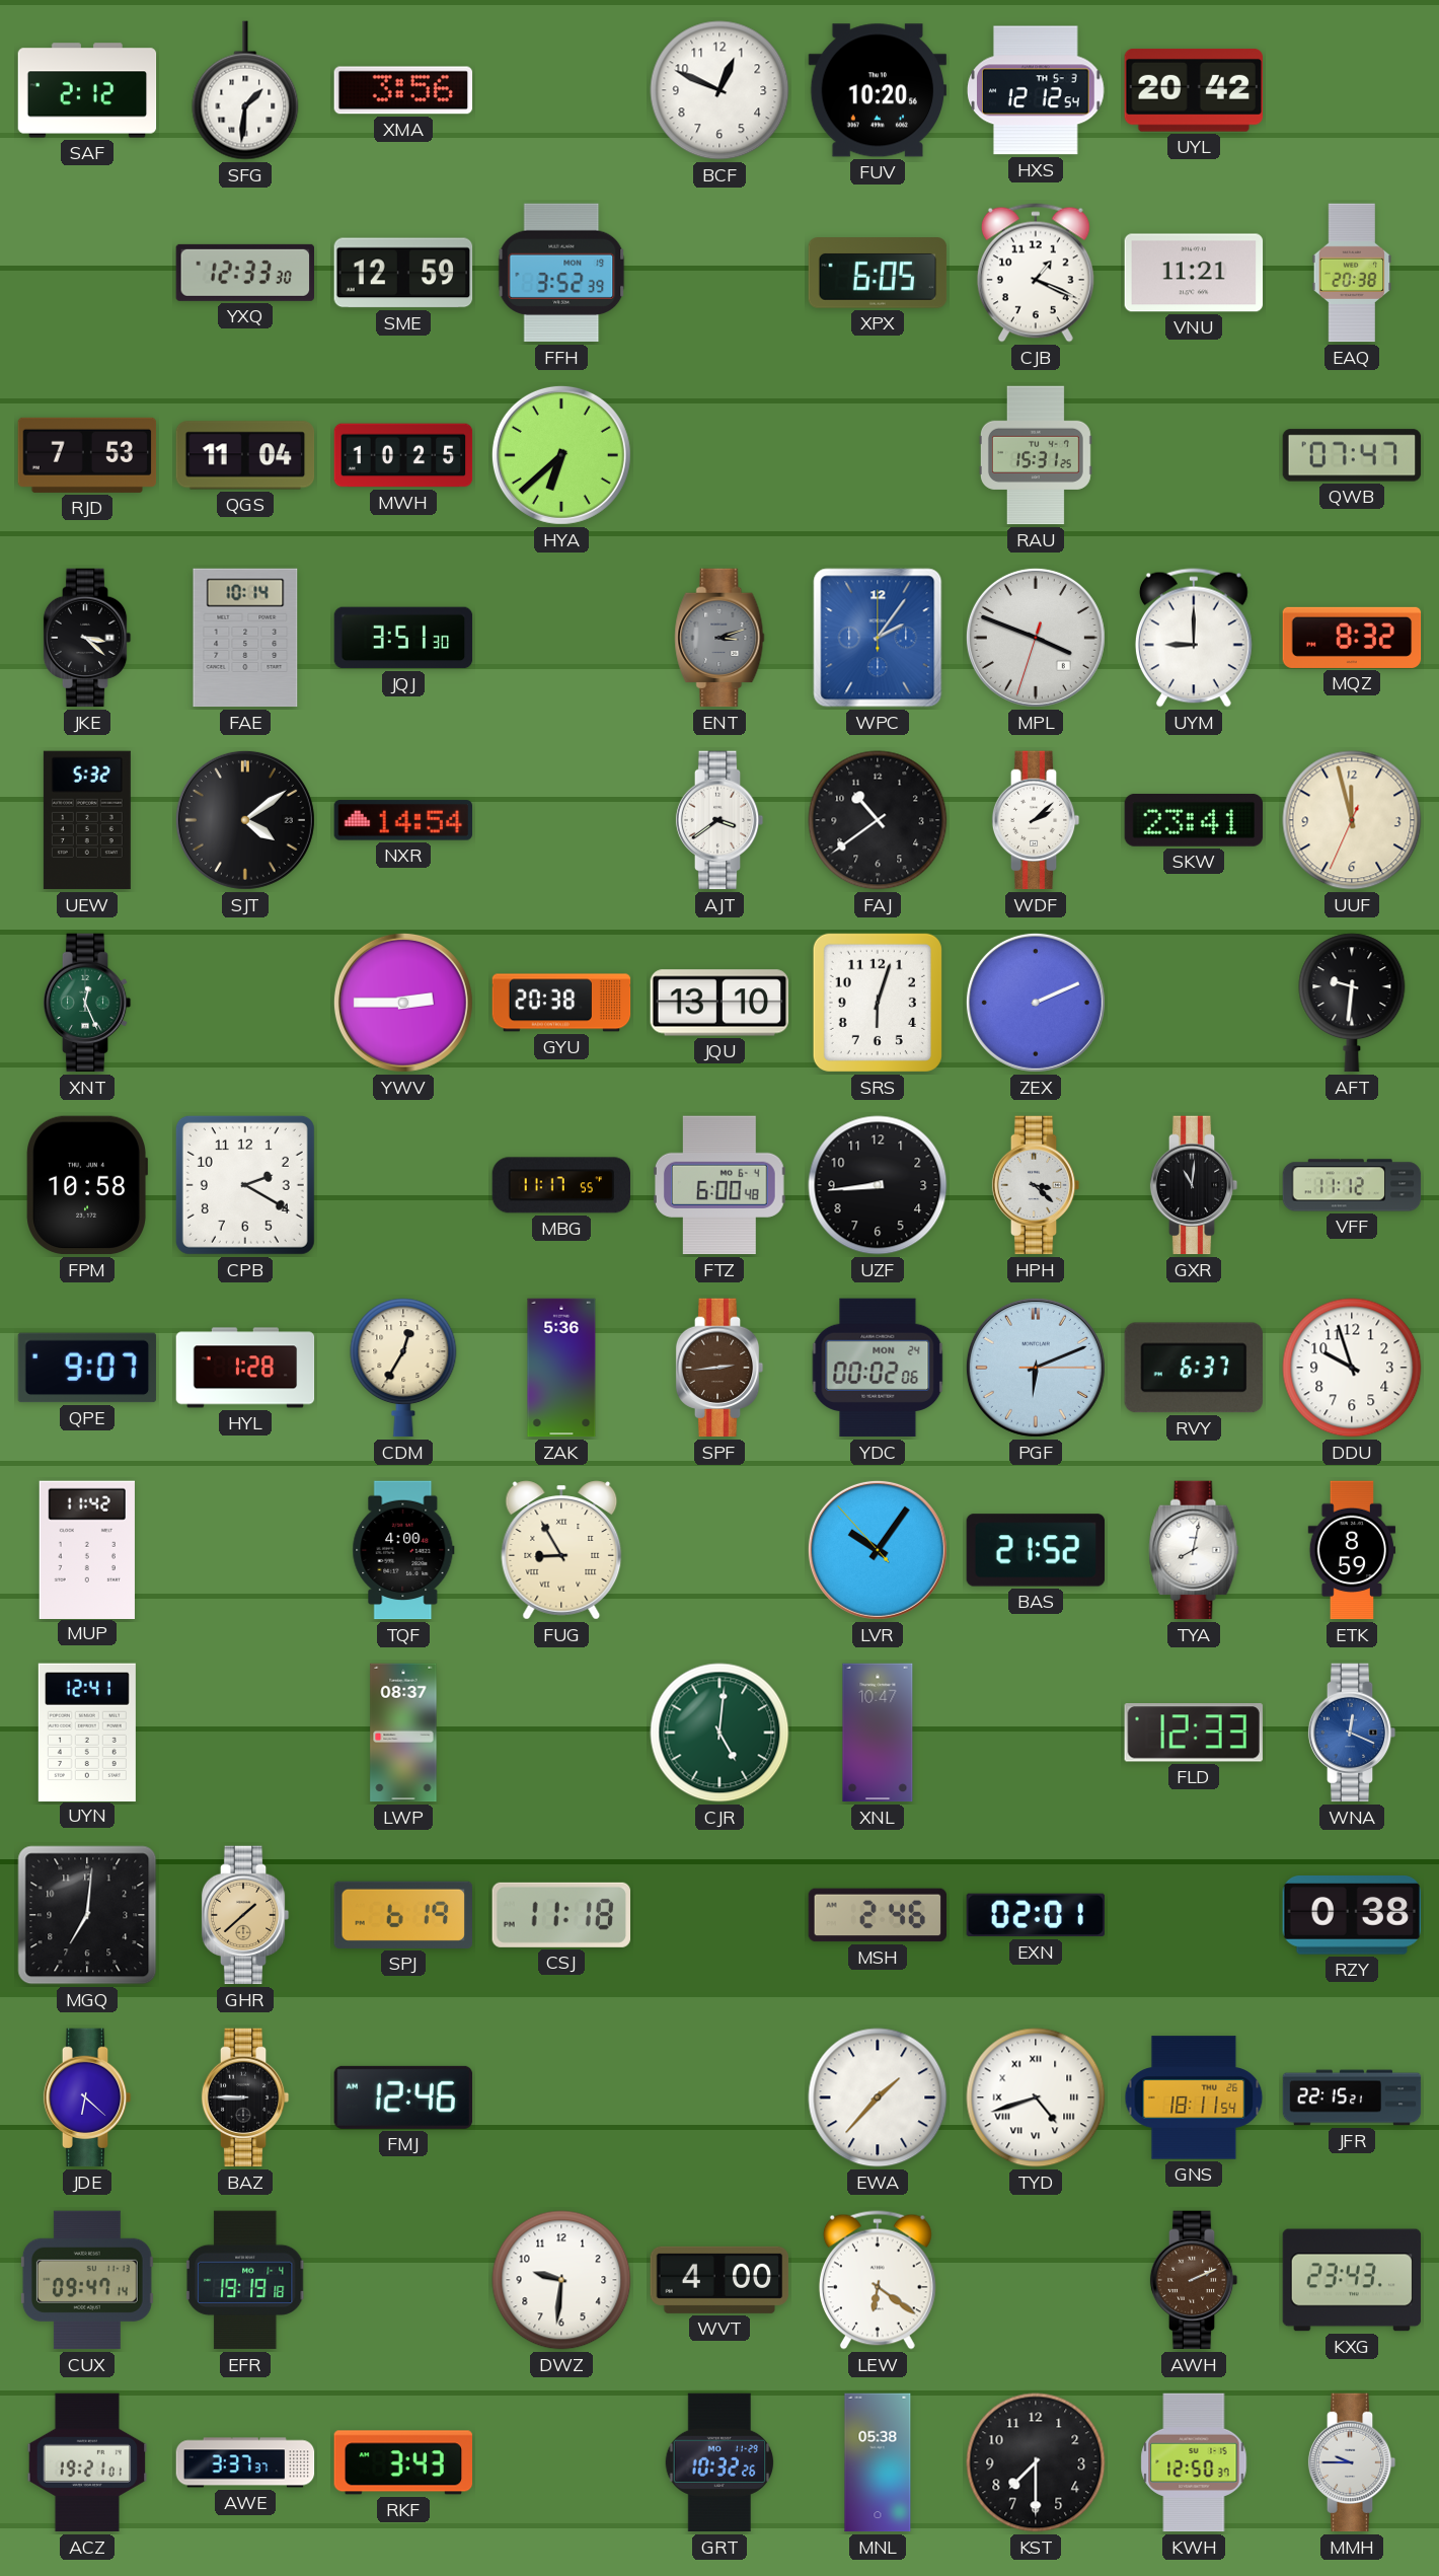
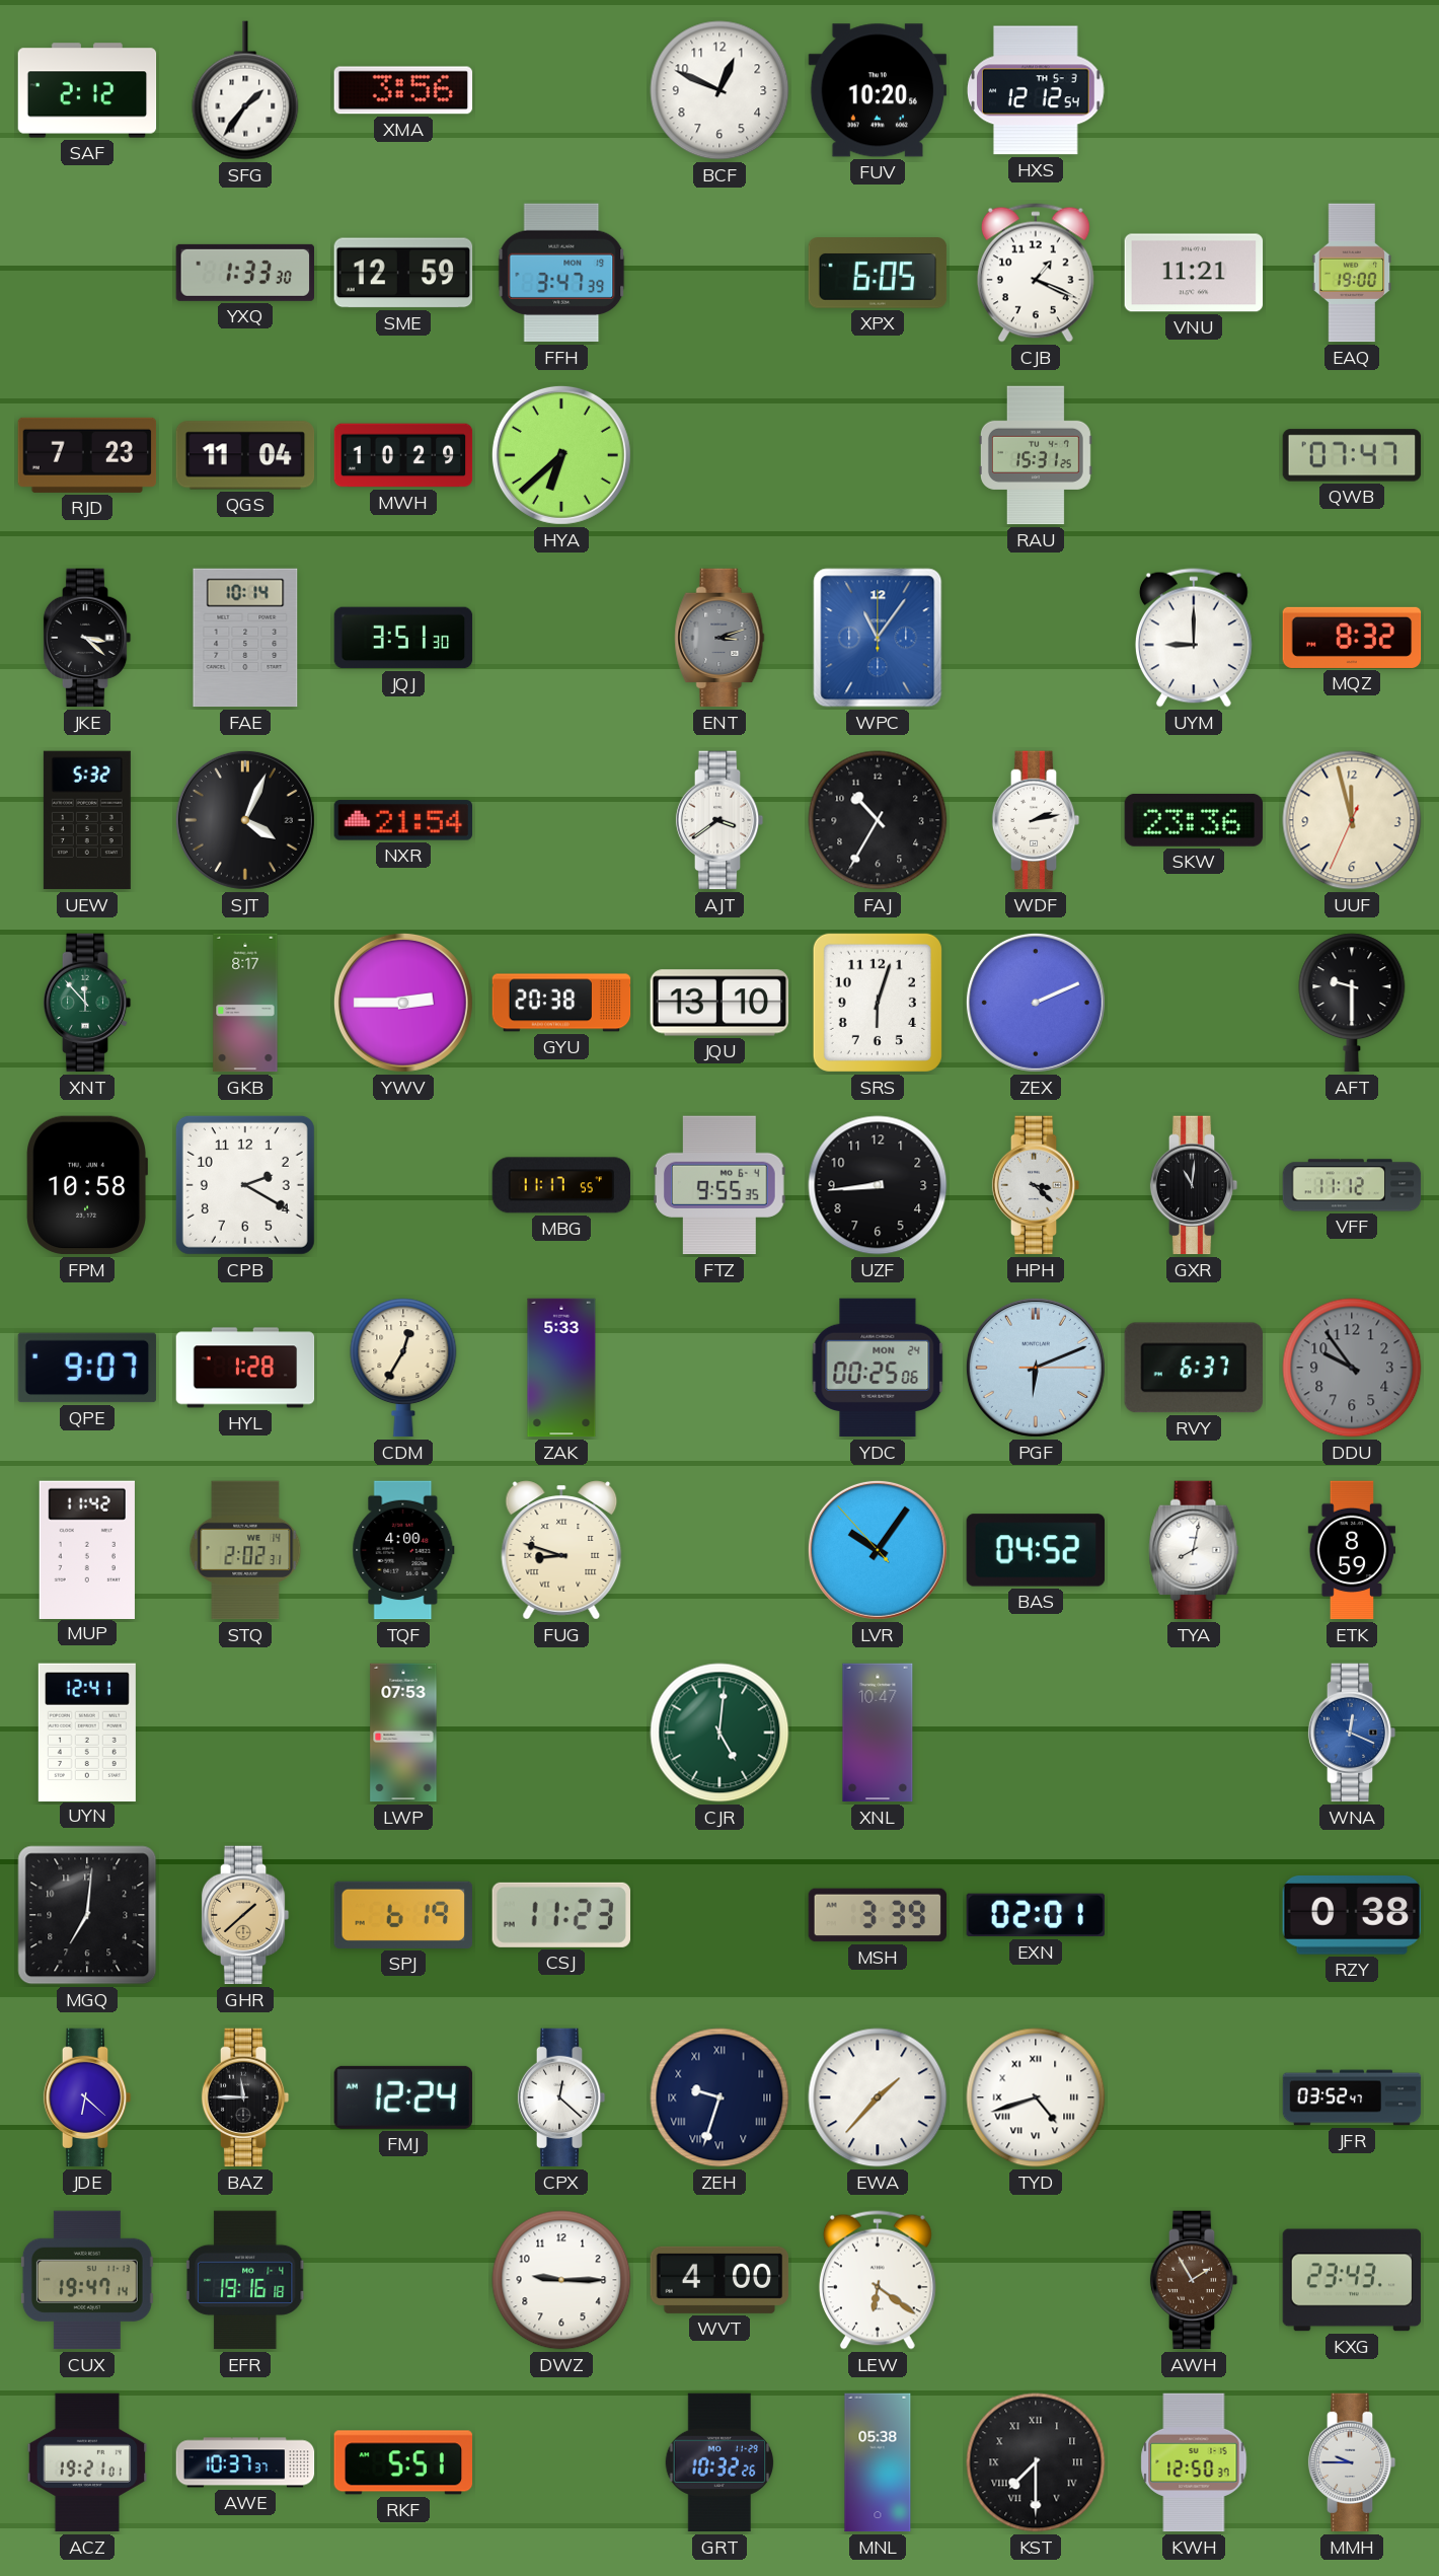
SFG: 1:31 -> 1:36 (245, 90)
UYL: 20:42 -> none (1193, 90)
YXQ: 12:33 -> 1:33 (245, 273)
FFH: 3:52 -> 3:47 (561, 273)
EAQ: 20:38 -> 19:00 (1352, 273)
RJD: 7:53 -> 7:23 (87, 455)
MWH: 10:25 -> 10:29 (403, 455)
WPC: 2:06 -> 11:06 (878, 638)
MPL: 3:48 -> none (1036, 638)
SJT: 4:09 -> 4:04 (245, 820)
NXR: 14:54 -> 21:54 (403, 820)
FAJ: 10:39 -> 10:35 (878, 820)
WDF: 2:08 -> 2:13 (1036, 820)
SKW: 23:41 -> 23:36 (1194, 820)
XNT: 12:26 -> 11:53 (87, 1003)
GKB: none -> 8:17 (245, 1003)
AFT: 9:31 -> 9:30 (1352, 1003)
FTZ: 6:00 -> 9:55 (720, 1185)
ZAK: 5:36 -> 5:33 (561, 1368)
SPF: 2:44 -> none (720, 1368)
YDC: 00:02 -> 00:25 (878, 1368)
DDU: 9:57 -> 9:54 (1352, 1368)
DDU dial: white -> grey (1352, 1368)
STQ: none -> 2:02 (245, 1550)
FUG: 8:55 -> 8:48 (561, 1550)
BAS: 21:52 -> 04:52 (1036, 1550)
LWP: 08:37 -> 07:53 (403, 1733)
FLD: 12:33 -> none (1194, 1734)
CSJ: 11:18 -> 11:23 (560, 1915)
MSH: 2:46 -> 3:39 (878, 1915)
BAZ: 8:45 -> 11:45 (245, 2097)
FMJ: 12:46 -> 12:24 (403, 2097)
CPX: none -> 12:22 (561, 2097)
ZEH: none -> 9:33 (720, 2097)
GNS: 18:11 -> none (1194, 2097)
JFR: 22:15 -> 03:52 (1352, 2097)
CUX: 09:47 -> 19:47 (87, 2280)
EFR: 19:19 -> 19:16 (245, 2280)
DWZ: 9:31 -> 9:15 (561, 2280)
AWH: 2:11 -> 1:55 (1194, 2280)
AWE: 3:37 -> 10:37 (245, 2462)
RKF: 3:43 -> 5:51 (402, 2462)
KST numerals: Arabic -> Roman (1036, 2462)
